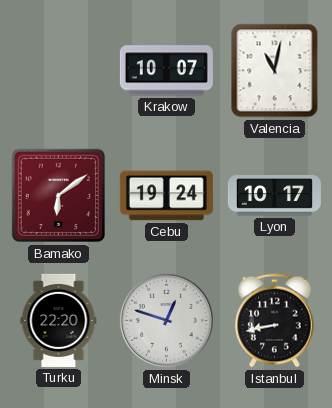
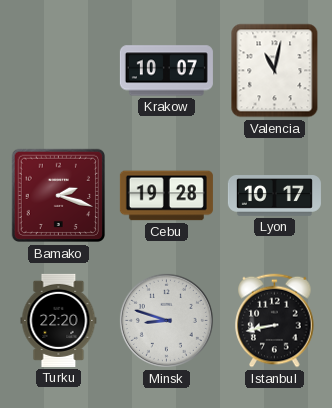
Bamako: 6:09 -> 2:18 (59, 196)
Cebu: 19:24 -> 19:28 (166, 196)
Minsk: 12:48 -> 8:48 (166, 320)
